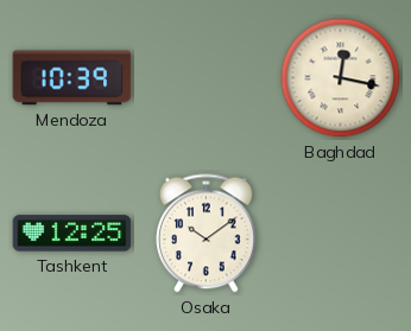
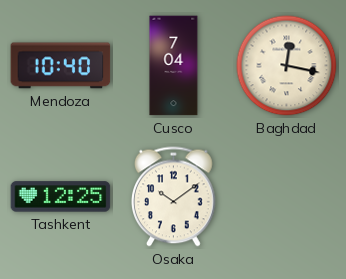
Mendoza: 10:39 -> 10:40 (61, 66)
Cusco: none -> 7:04 (174, 66)
